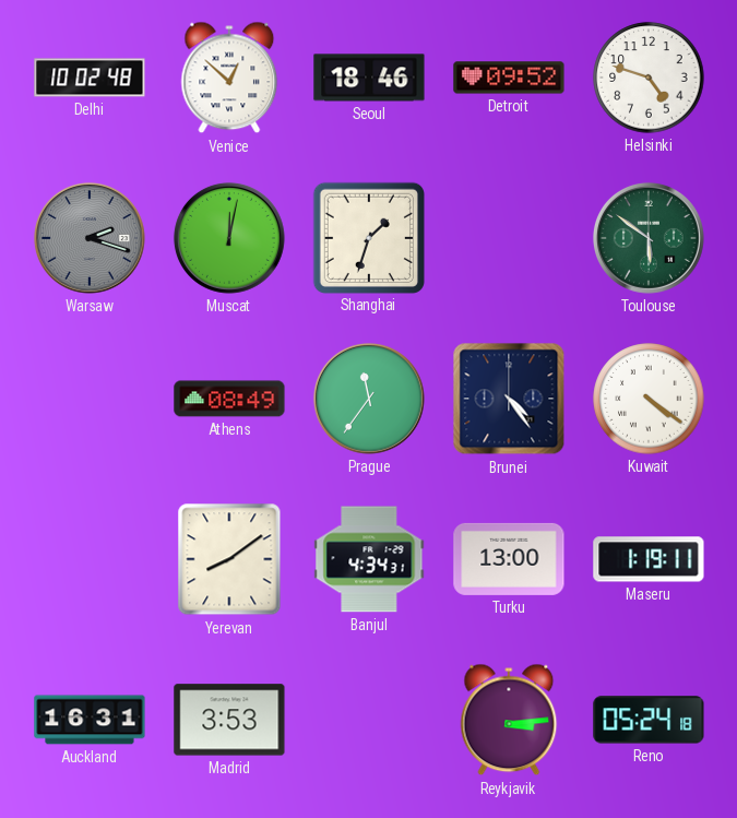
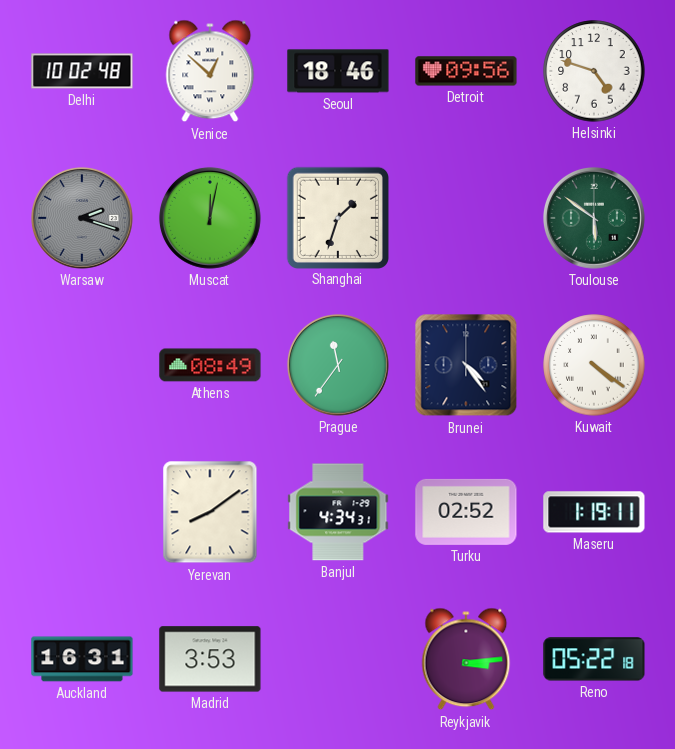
Detroit: 09:52 -> 09:56 (466, 71)
Turku: 13:00 -> 02:52 (466, 512)
Reno: 05:24 -> 05:22 (594, 659)
